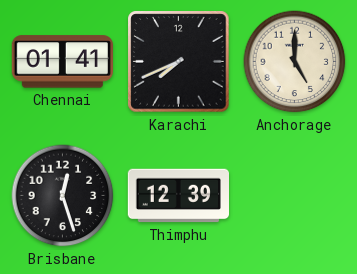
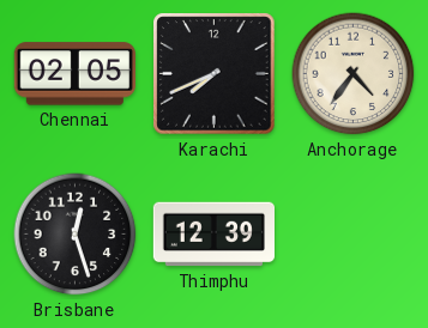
Chennai: 01:41 -> 02:05 (74, 74)
Anchorage: 5:00 -> 4:36 (354, 74)
